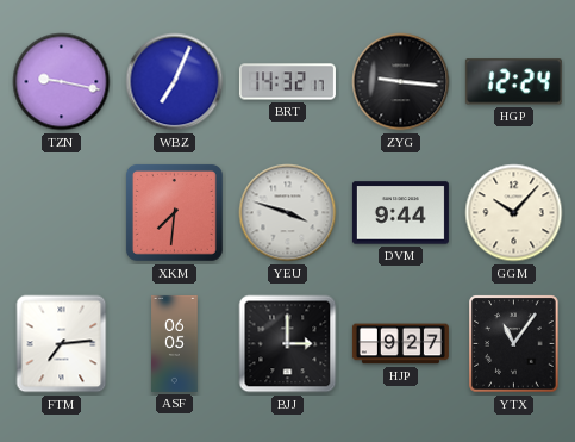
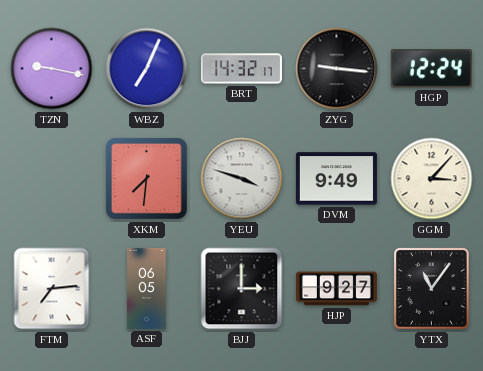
DVM: 9:44 -> 9:49 (336, 179)
GGM: 10:07 -> 3:07 (432, 179)
